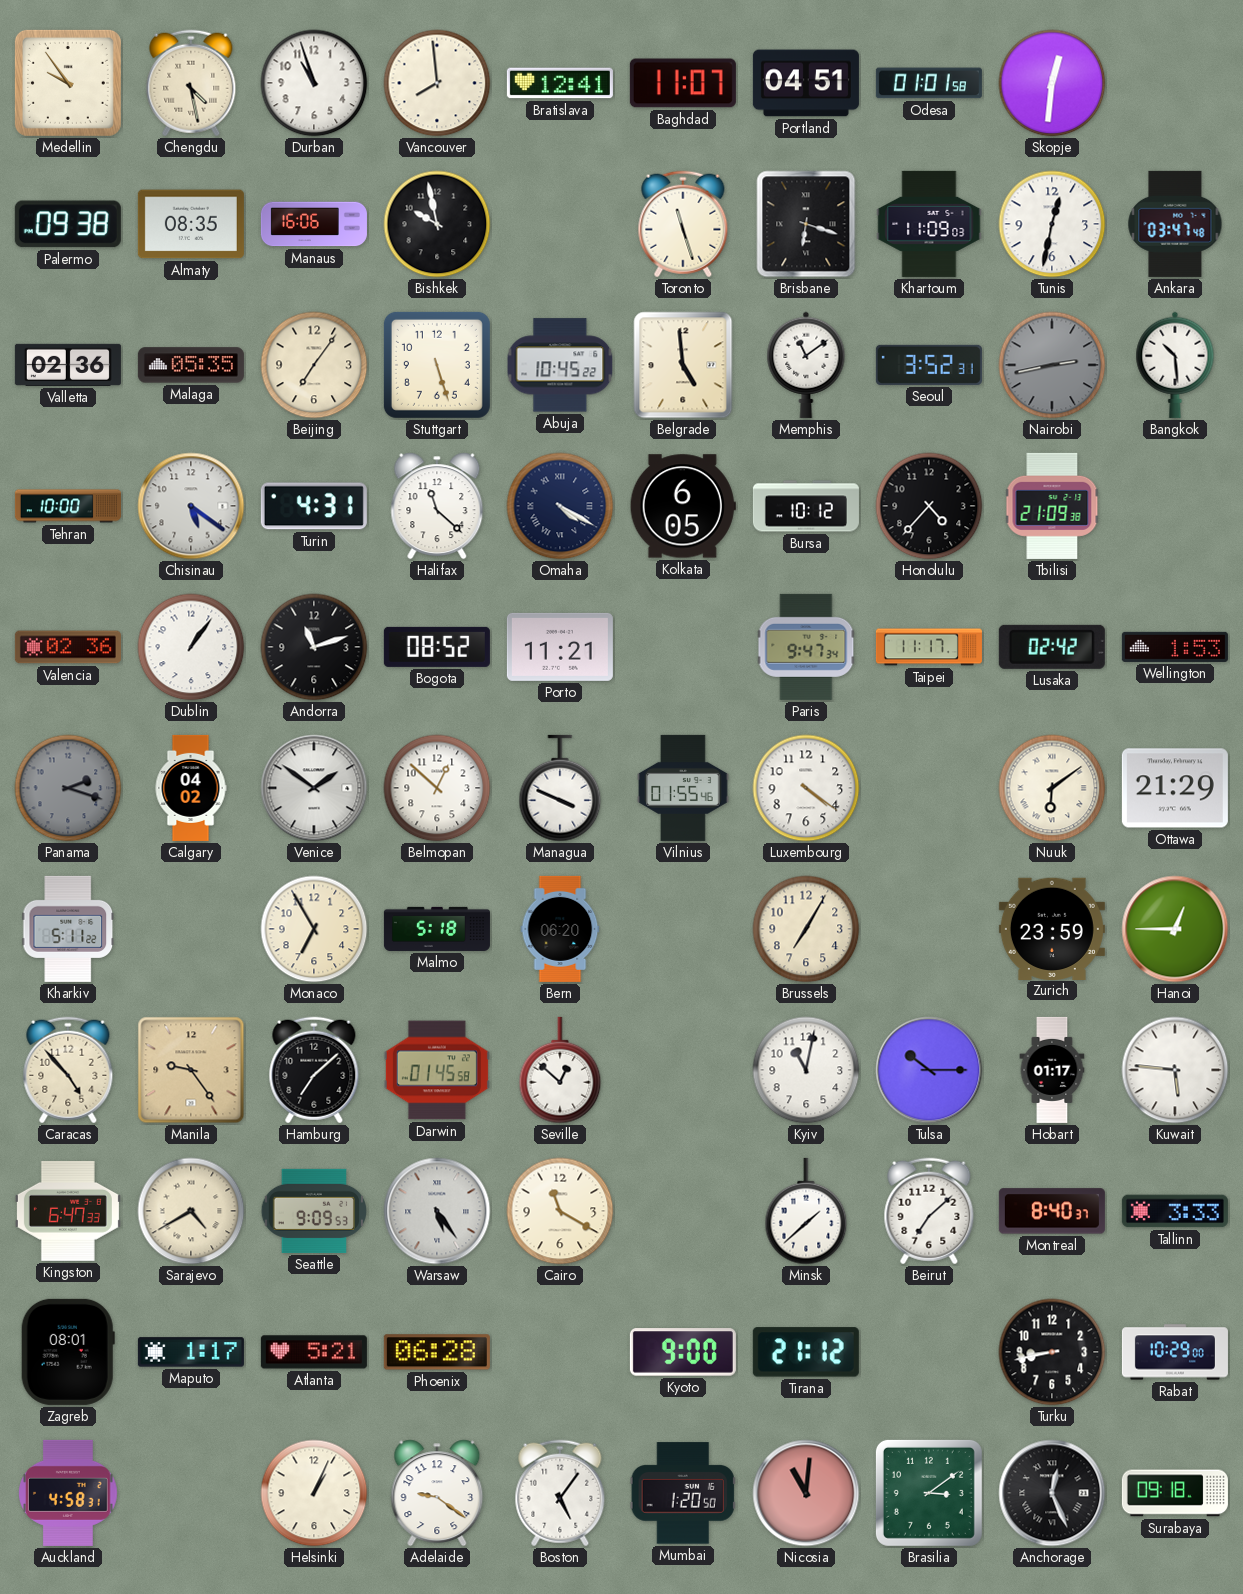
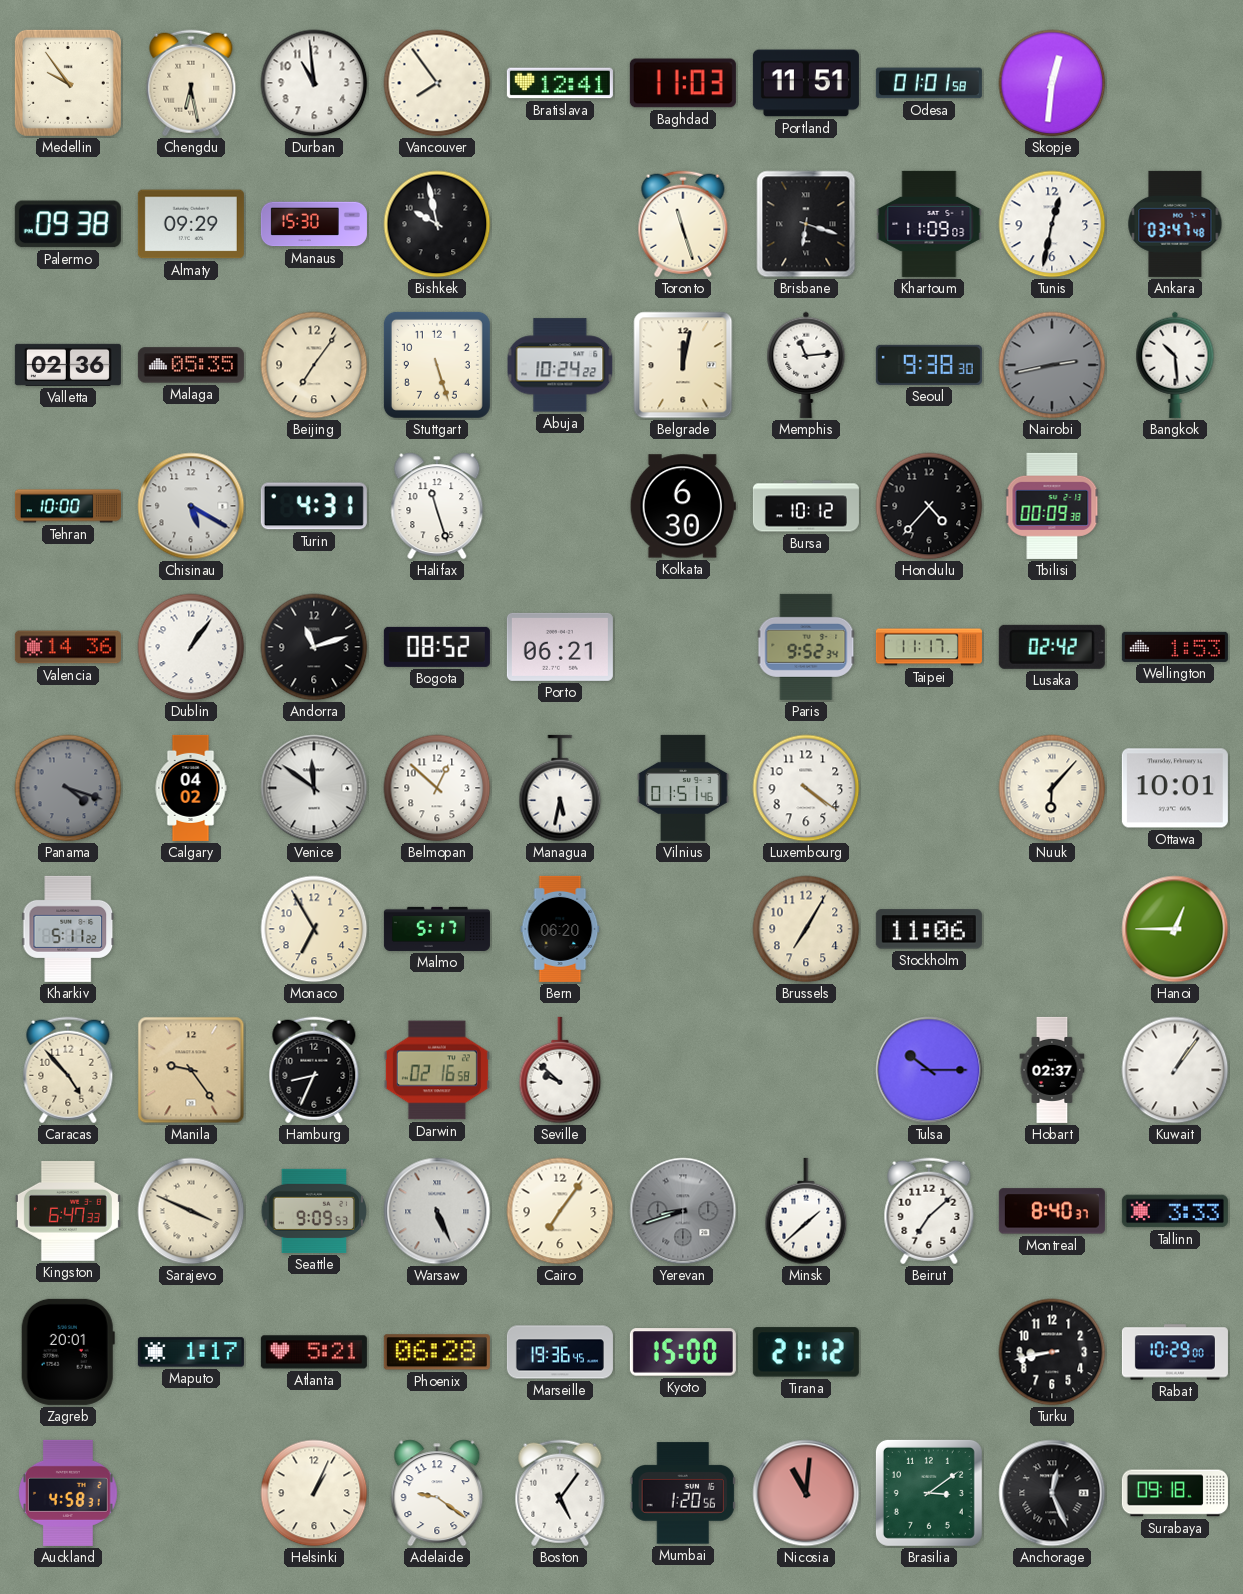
Chengdu: 4:28 -> 6:28 (191, 83)
Durban: 10:57 -> 10:59 (314, 83)
Vancouver: 7:59 -> 7:54 (437, 83)
Baghdad: 11:07 -> 11:03 (683, 83)
Portland: 04:51 -> 11:51 (806, 83)
Almaty: 08:35 -> 09:29 (191, 224)
Manaus: 16:06 -> 15:30 (314, 224)
Abuja: 10:45 -> 10:24 (560, 365)
Belgrade: 4:59 -> 12:02 (683, 365)
Memphis: 11:09 -> 11:14 (806, 365)
Seoul: 3:52 -> 9:38 (929, 365)
Chisinau: 5:21 -> 5:20 (191, 506)
Halifax: 11:22 -> 11:27 (437, 506)
Omaha: 4:20 -> none (560, 506)
Kolkata: 6:05 -> 6:30 (683, 506)
Tbilisi: 21:09 -> 00:09 (1052, 506)
Valencia: 02:36 -> 14:36 (68, 647)
Porto: 11:21 -> 06:21 (560, 647)
Paris: 9:47 -> 9:52 (806, 647)
Panama: 2:18 -> 4:18 (68, 788)
Venice: 1:51 -> 11:51 (314, 788)
Managua: 3:49 -> 5:32 (560, 788)
Vilnius: 01:55 -> 01:51 (683, 788)
Nuuk: 6:09 -> 6:07 (1052, 788)
Ottawa: 21:29 -> 10:01 (1175, 788)
Malmo: 5:18 -> 5:17 (437, 929)
Stockholm: none -> 11:06 (929, 929)
Zurich: 23:59 -> none (1052, 928)
Hamburg: 7:08 -> 8:34 (314, 1070)
Darwin: 01:45 -> 02:16 (437, 1070)
Seville: 12:52 -> 9:52 (560, 1070)
Kyiv: 11:02 -> none (806, 1070)
Hobart: 01:17 -> 02:37 (1052, 1070)
Kuwait: 5:46 -> 1:06 (1175, 1070)
Sarajevo: 4:40 -> 3:49 (191, 1211)
Warsaw: 5:24 -> 5:26 (437, 1211)
Cairo: 11:20 -> 7:06 (560, 1211)
Yerevan: none -> 8:42 (683, 1211)
Zagreb: 08:01 -> 20:01 (68, 1352)
Marseille: none -> 19:36 (560, 1352)
Kyoto: 9:00 -> 15:00 (683, 1352)
Mumbai: 1:20:50 -> 1:20:56 (683, 1493)
